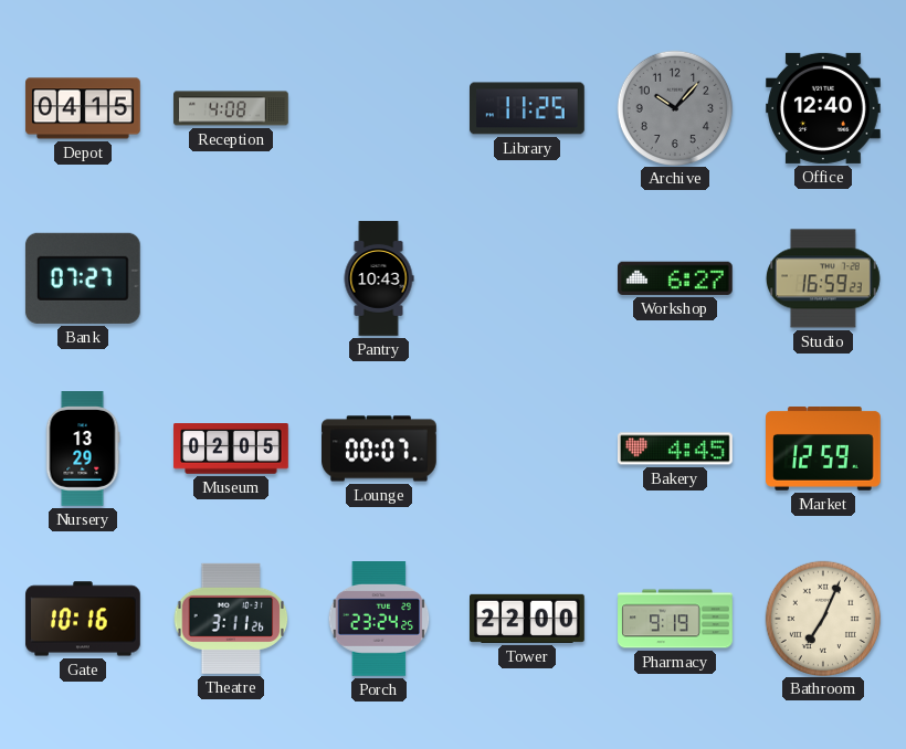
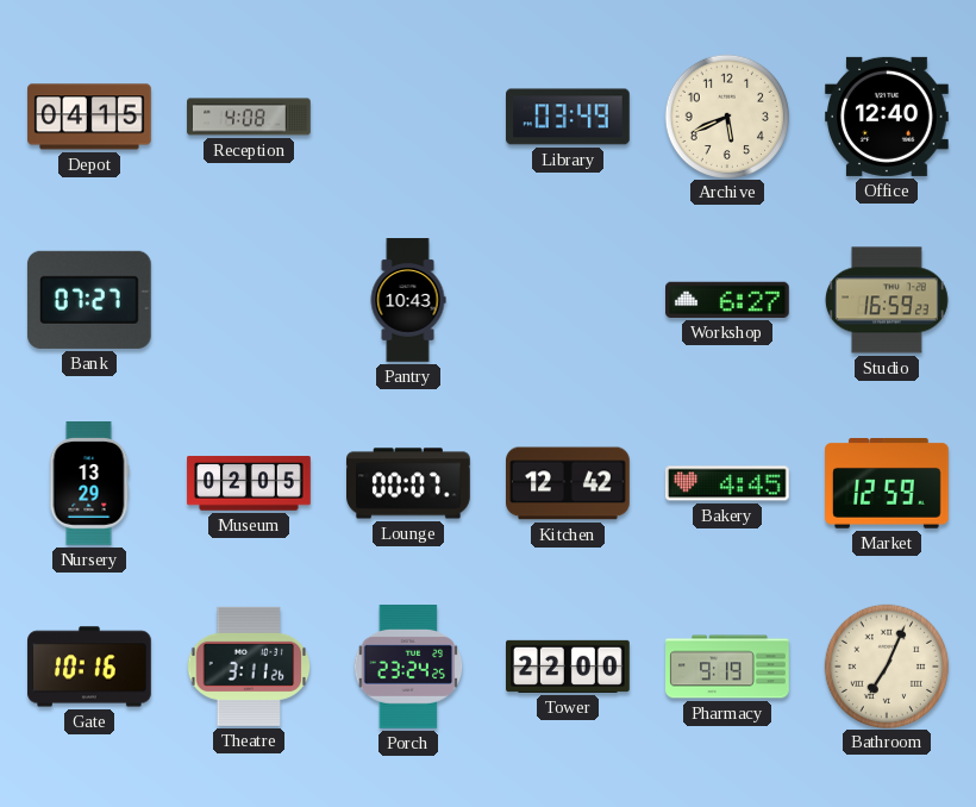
Library: 11:25 -> 03:49 (569, 117)
Archive: 10:07 -> 5:41 (726, 115)
Archive dial: grey -> cream (726, 115)
Kitchen: none -> 12:42 (569, 483)
